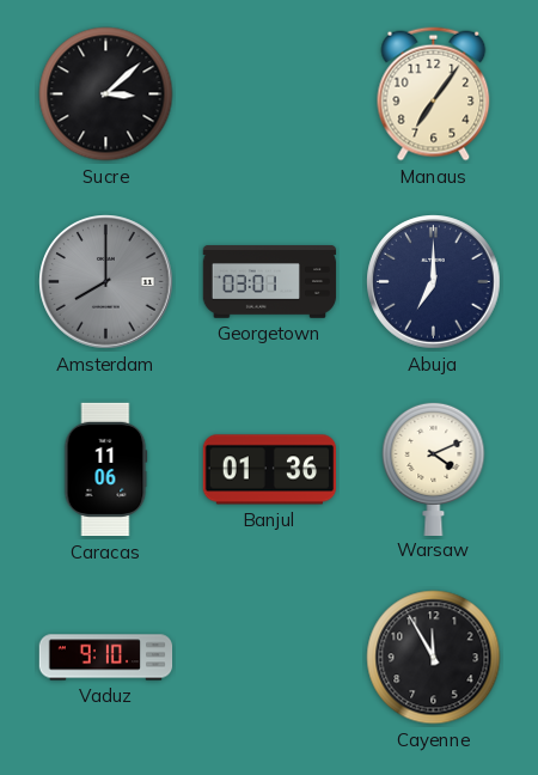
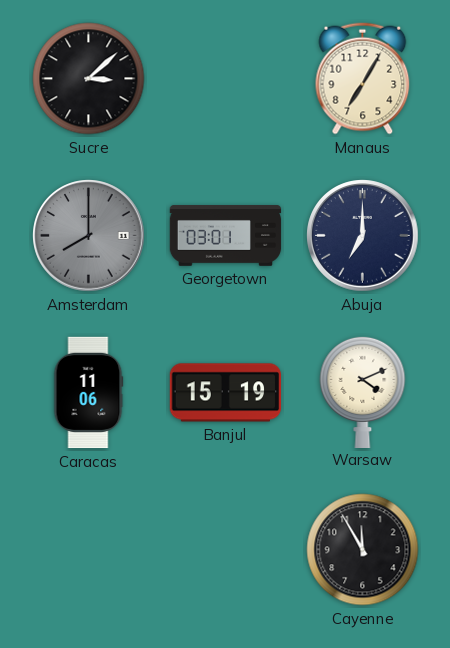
Manaus: 7:06 -> 7:05 (363, 79)
Banjul: 01:36 -> 15:19 (226, 393)
Vaduz: 9:10 -> none (106, 658)
